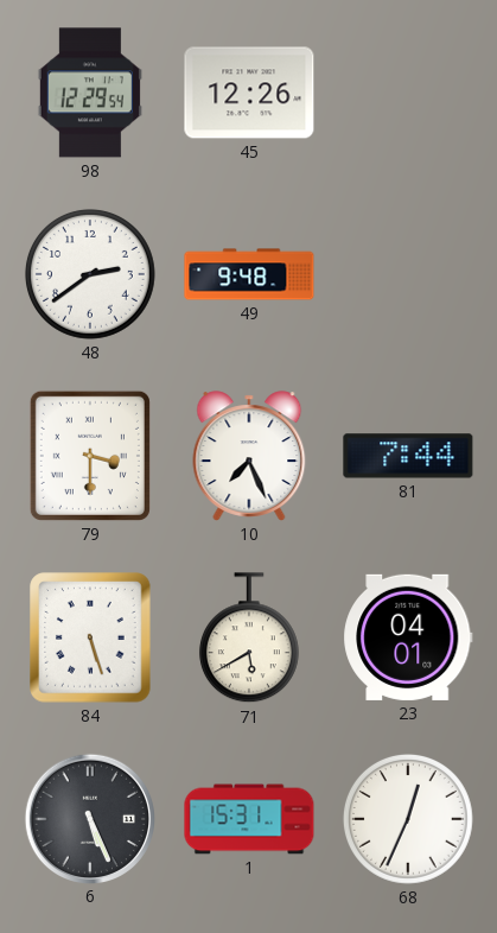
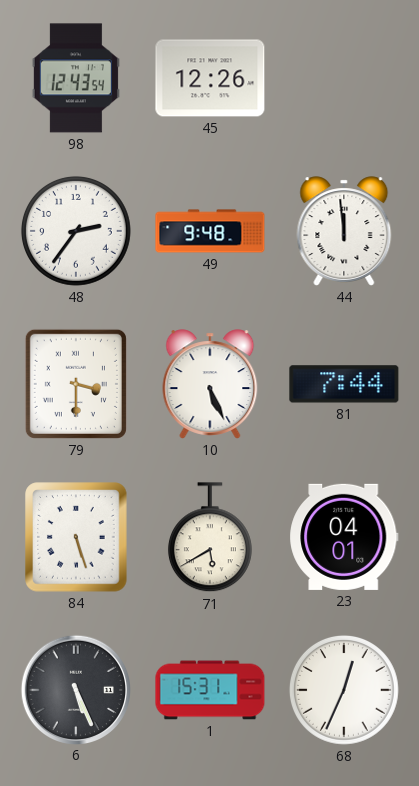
98: 12:29 -> 12:43 (76, 78)
48: 2:39 -> 2:36 (76, 231)
44: none -> 11:59 (344, 231)
10: 7:26 -> 5:26 (210, 384)
